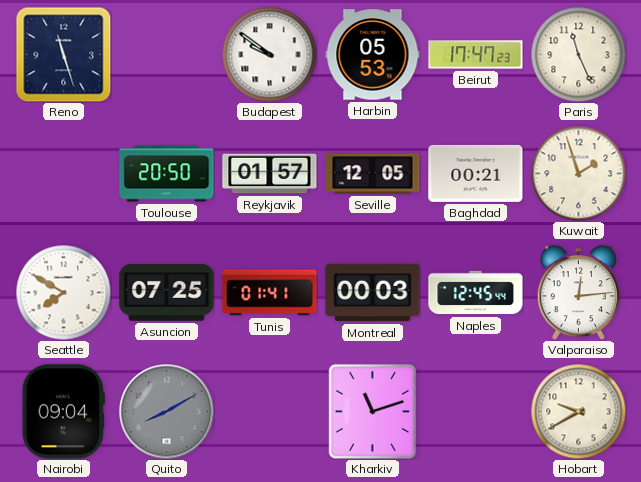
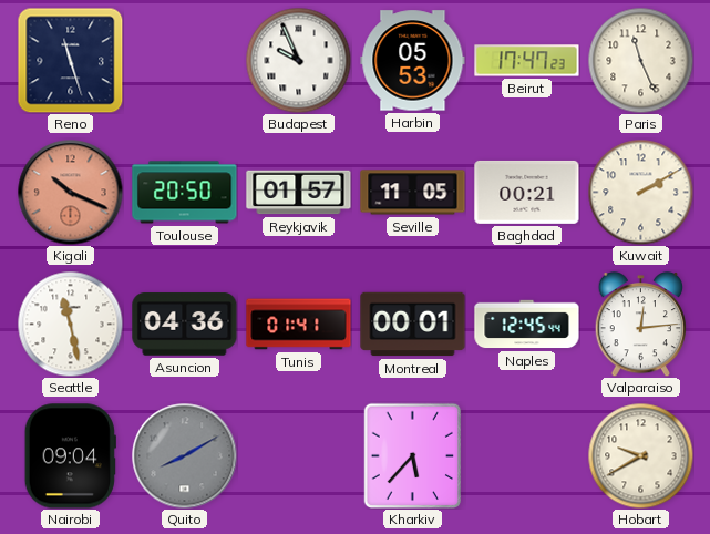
Budapest: 9:51 -> 9:56 (298, 60)
Kigali: none -> 10:19 (70, 192)
Seville: 12:05 -> 11:05 (413, 193)
Kuwait: 1:57 -> 2:10 (640, 192)
Seattle: 7:50 -> 11:28 (70, 324)
Asuncion: 07:25 -> 04:36 (185, 325)
Montreal: 00:03 -> 00:01 (413, 325)
Kharkiv: 11:12 -> 5:37 (413, 455)
